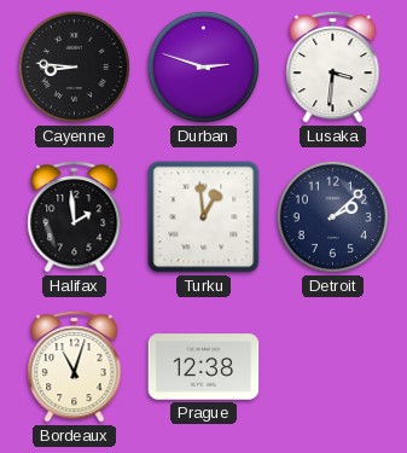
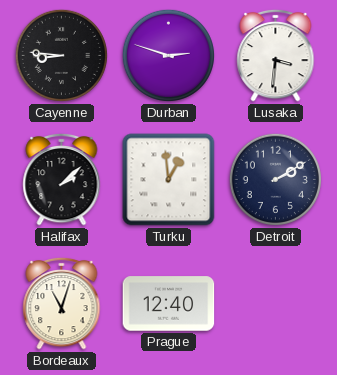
Halifax: 1:59 -> 2:08 (62, 179)
Detroit: 2:08 -> 2:10 (275, 179)
Prague: 12:38 -> 12:40 (169, 304)
